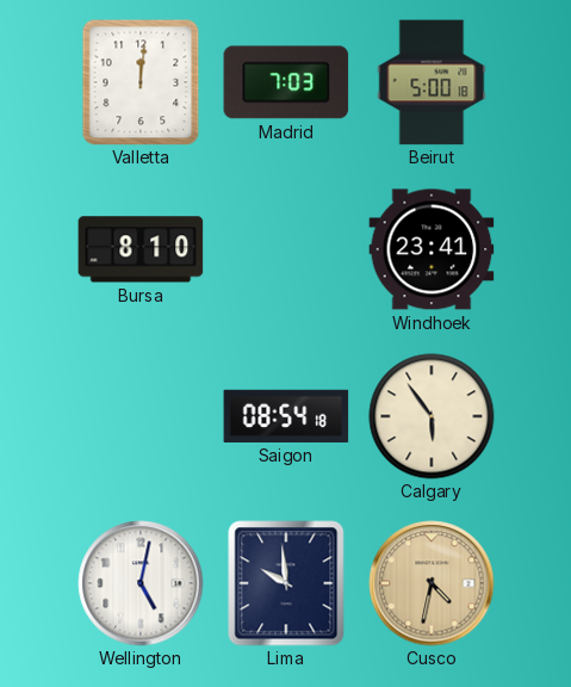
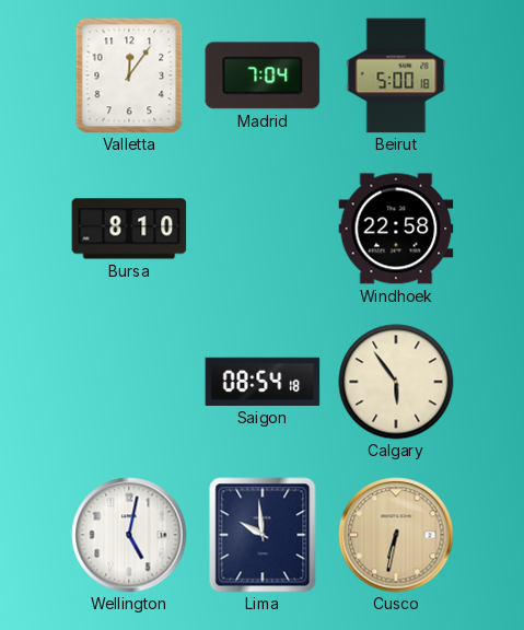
Valletta: 12:01 -> 12:06 (129, 75)
Madrid: 7:03 -> 7:04 (263, 75)
Windhoek: 23:41 -> 22:58 (396, 229)
Cusco: 4:32 -> 6:32 (396, 535)
